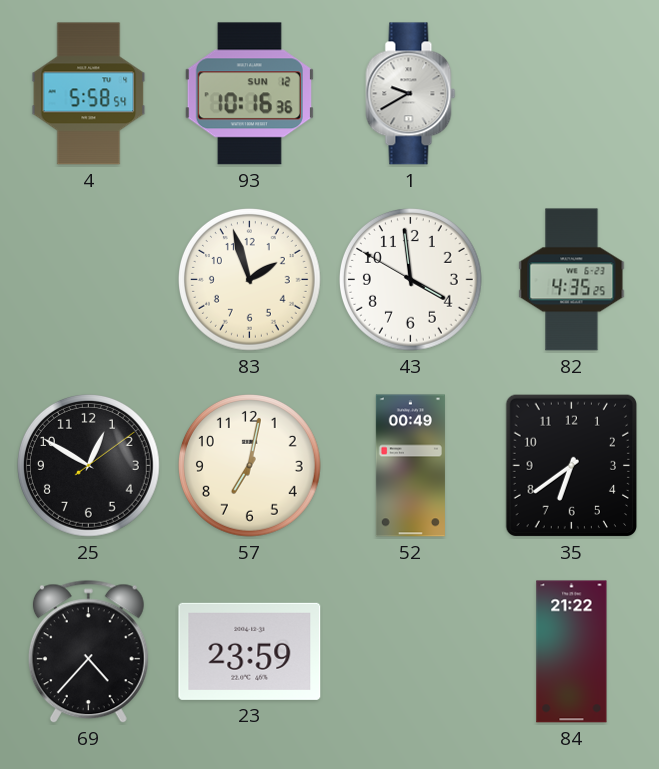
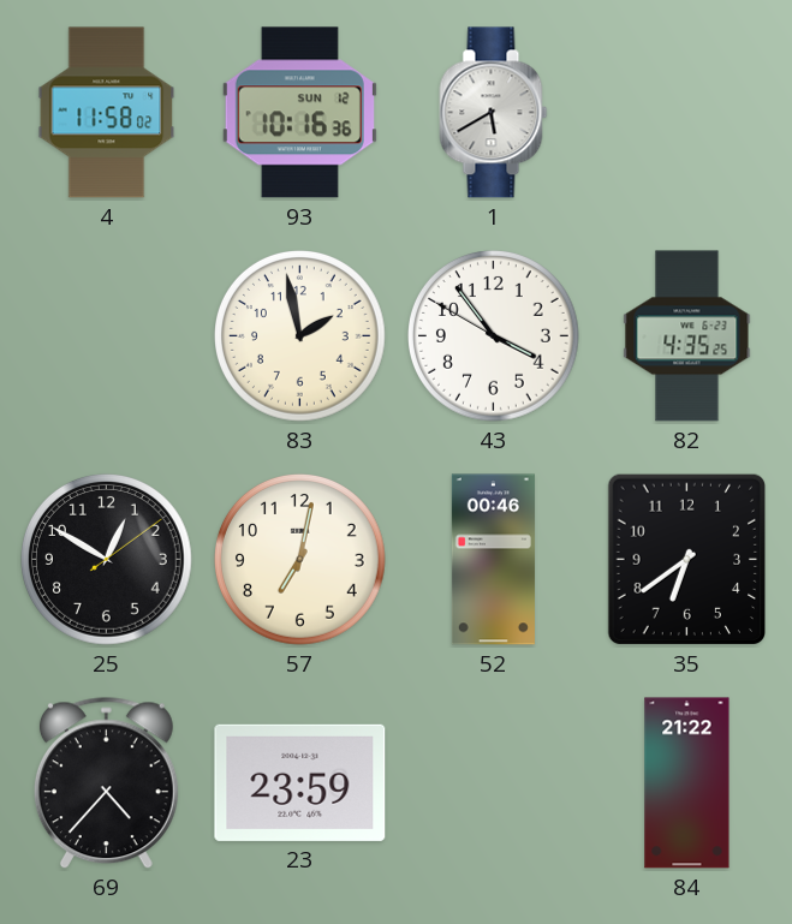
4: 5:58 -> 11:58 (107, 113)
1: 9:40 -> 5:40 (494, 113)
83: 1:57 -> 1:58 (300, 336)
43: 3:58 -> 3:53 (494, 336)
52: 00:49 -> 00:46 (493, 560)
